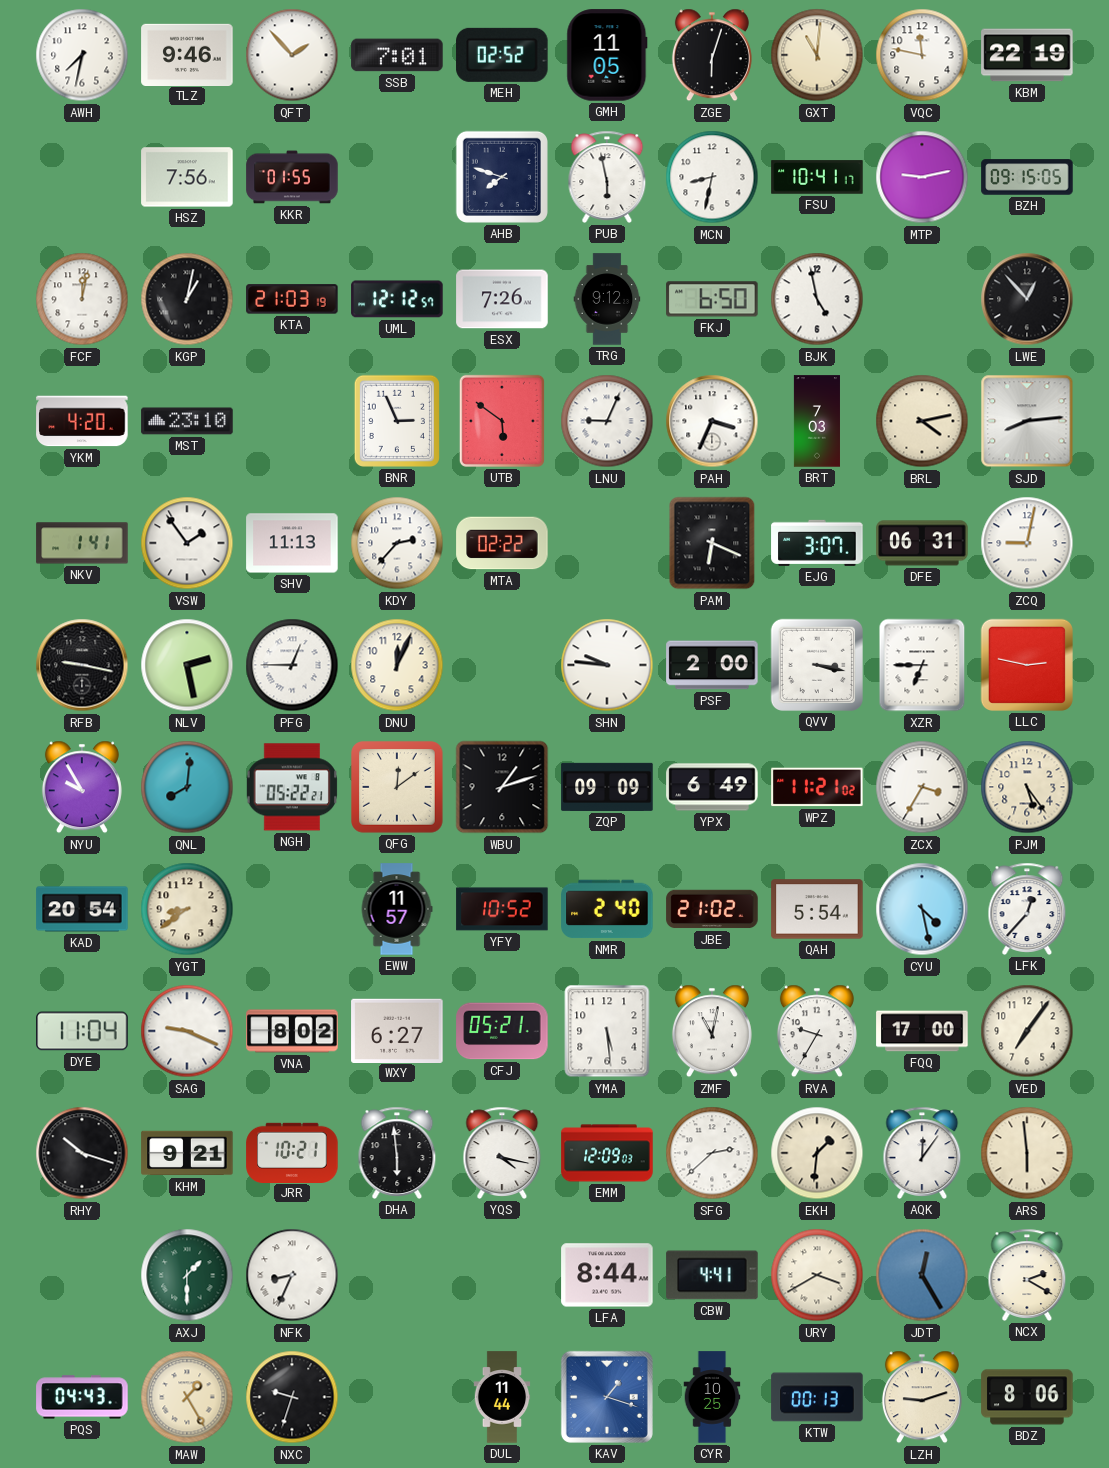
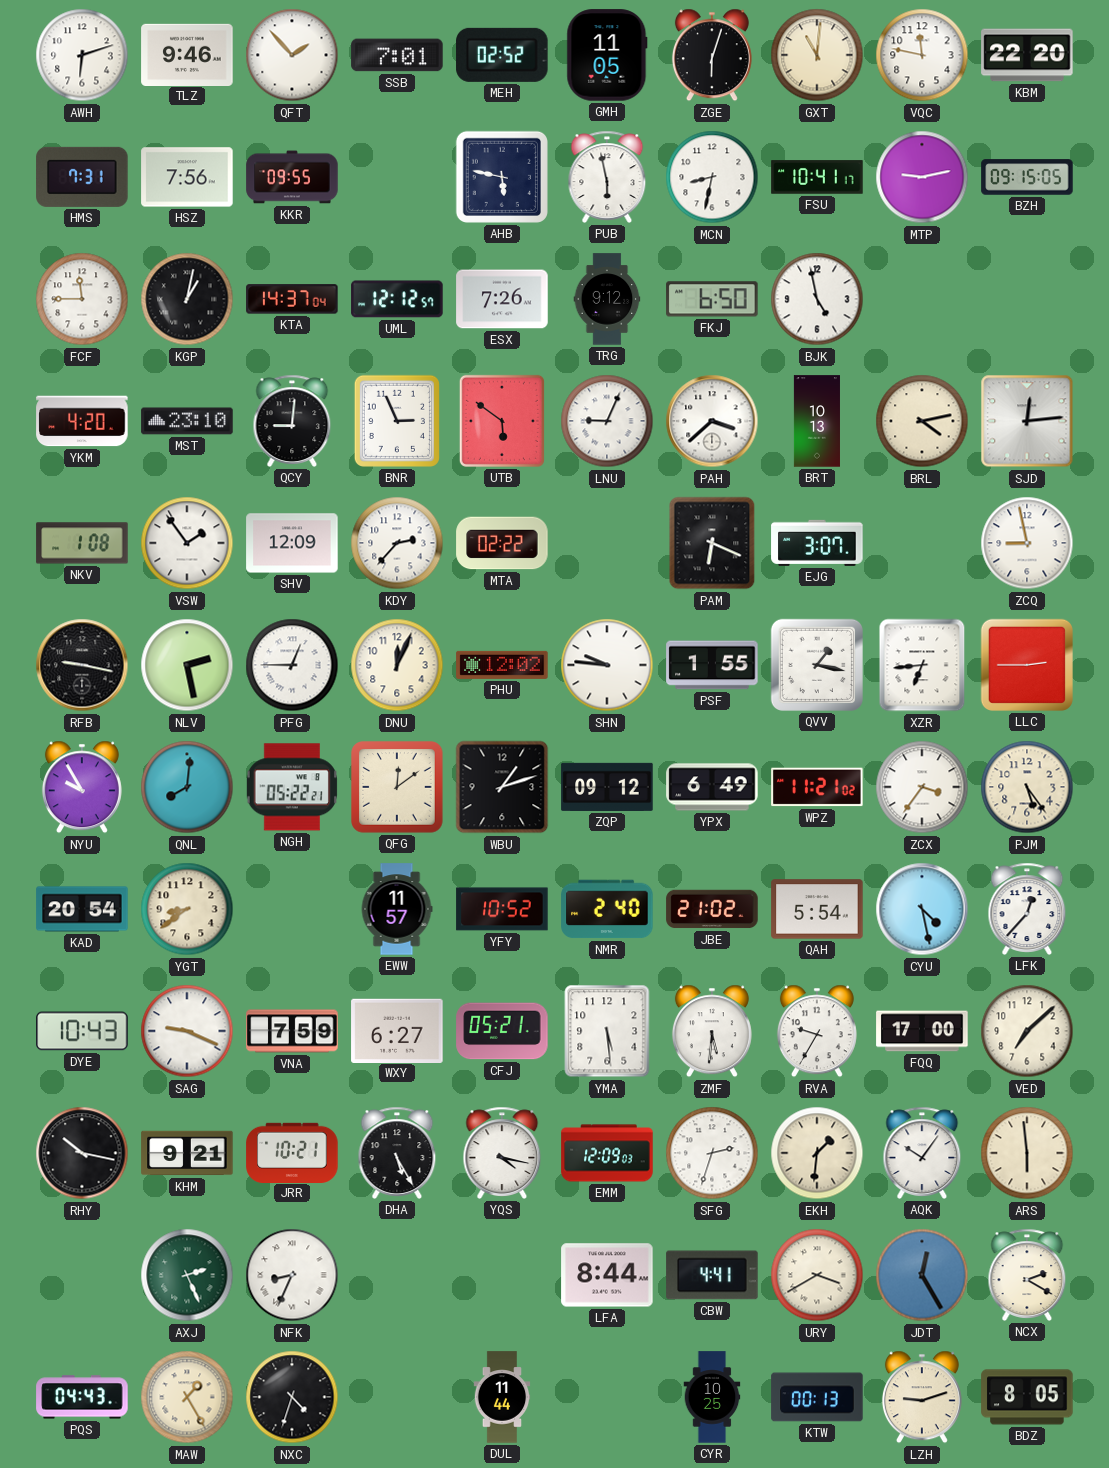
AWH: 7:32 -> 6:12 (82, 55)
KBM: 22:19 -> 22:20 (1027, 55)
HMS: none -> 7:31 (82, 177)
KKR: 01:55 -> 09:55 (292, 177)
AHB: 7:48 -> 5:47 (502, 177)
FCF: 12:02 -> 11:45 (82, 299)
KTA: 21:03 -> 14:37 (292, 299)
LWE: 12:53 -> none (1027, 299)
QCY: none -> 9:01 (292, 421)
PAH: 3:34 -> 3:38 (712, 421)
BRT: 7:03 -> 10:13 (817, 421)
SJD: 8:14 -> 12:14 (1027, 421)
NKV: 1:41 -> 1:08 (82, 543)
SHV: 11:13 -> 12:09 (292, 543)
DFE: 06:31 -> none (922, 543)
ZCQ: 9:02 -> 8:58 (1027, 543)
PHU: none -> 12:02 (502, 665)
PSF: 2:00 -> 1:55 (712, 665)
QVV: 3:17 -> 1:17 (817, 665)
XZR: 6:45 -> 6:44 (922, 665)
LLC: 2:47 -> 2:45 (1027, 665)
ZQP: 09:09 -> 09:12 (607, 787)
ZCX: 3:35 -> 3:36 (922, 787)
DYE: 11:04 -> 10:43 (82, 1031)
VNA: 8:02 -> 7:59 (292, 1031)
ZMF: 11:02 -> 5:31 (712, 1031)
VED: 7:06 -> 7:08 (1027, 1031)
RHY: 10:18 -> 10:17 (82, 1153)
DHA: 5:59 -> 5:25 (397, 1153)
SFG: 2:38 -> 2:33 (712, 1153)
AQK: 12:06 -> 10:06 (922, 1153)
AXJ: 1:30 -> 2:26 (187, 1275)
NXC: 9:33 -> 4:33 (292, 1397)
KAV: 1:18 -> none (607, 1397)
BDZ: 8:06 -> 8:05 (1027, 1397)
